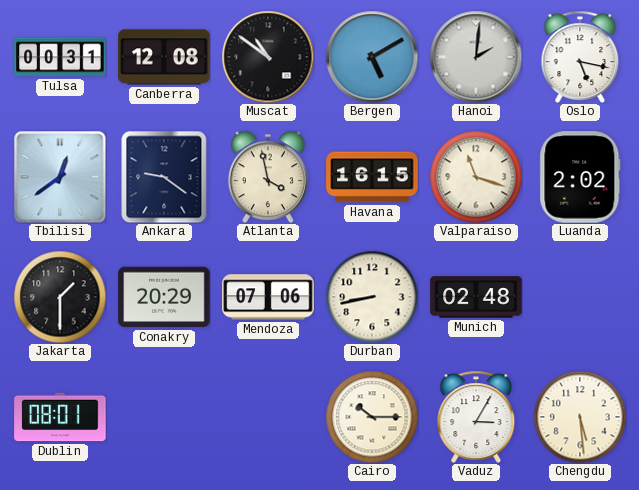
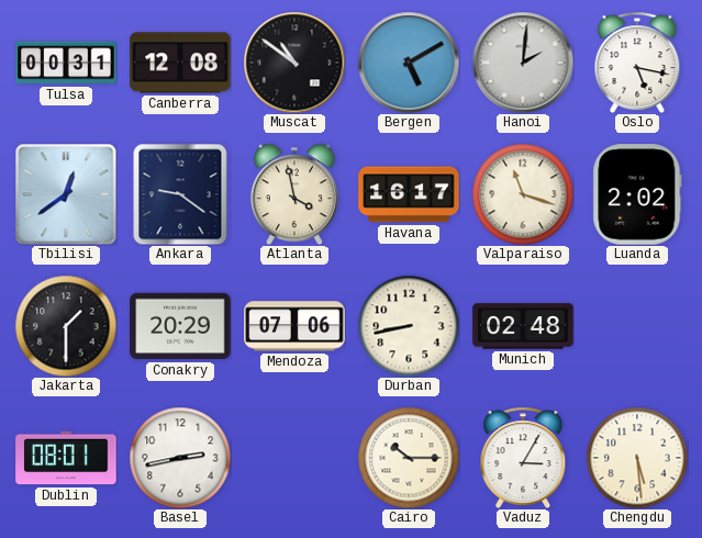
Havana: 16:15 -> 16:17 (409, 194)
Basel: none -> 2:43 (180, 458)
